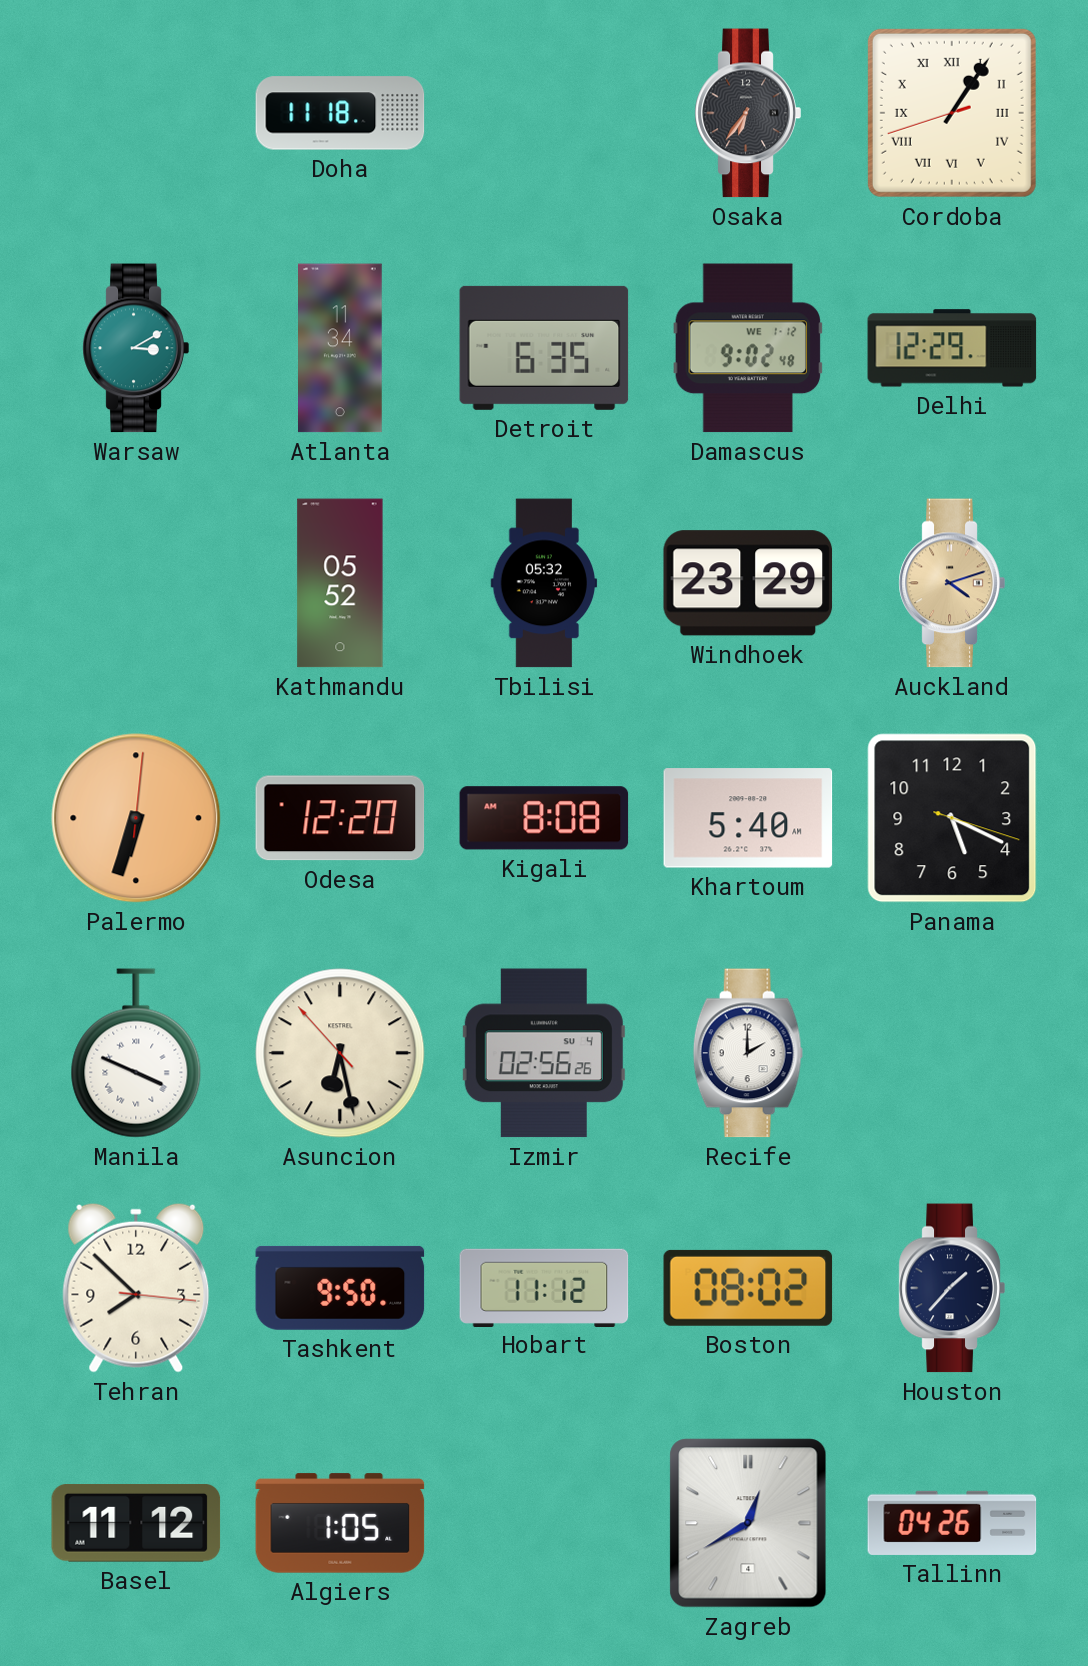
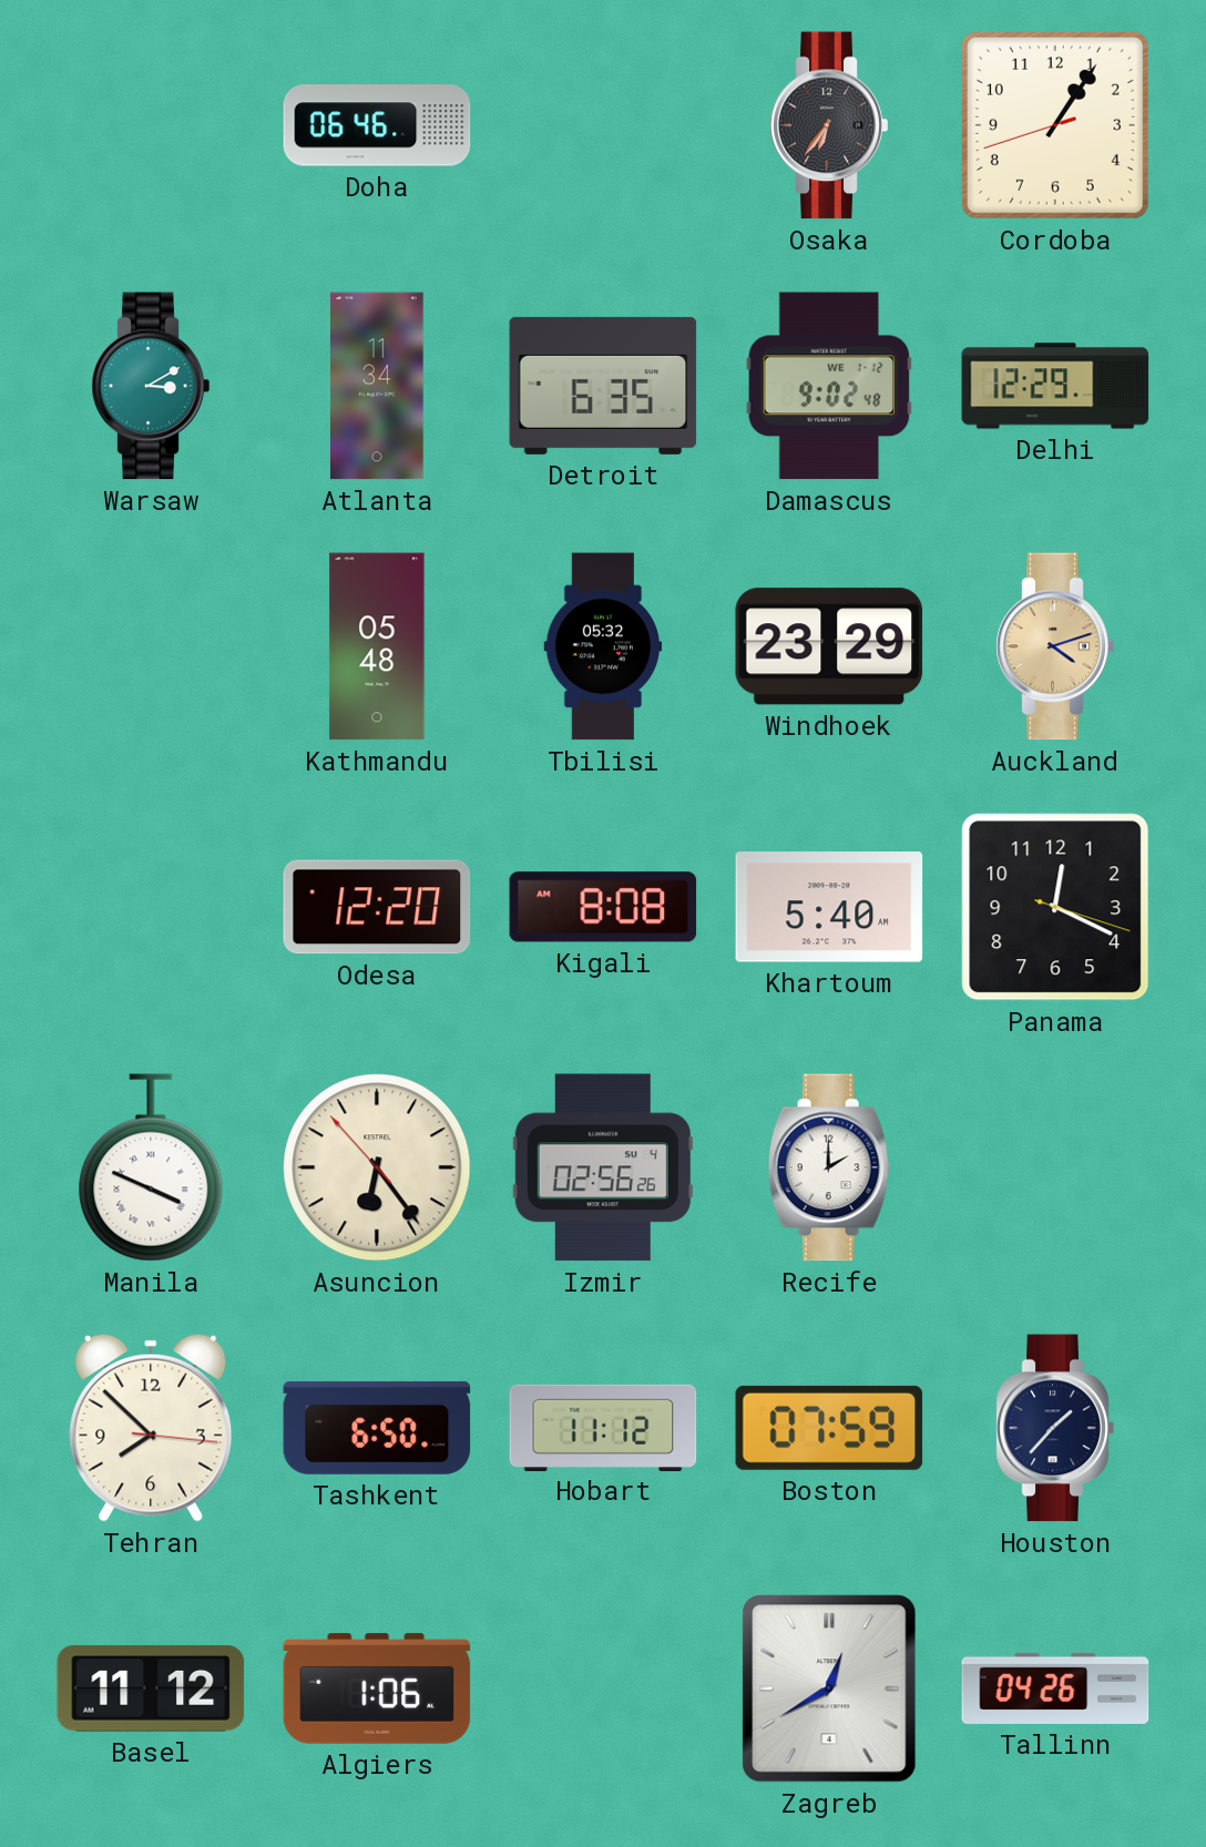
Doha: 11:18 -> 06:46 (377, 125)
Cordoba numerals: Roman -> Arabic (1055, 125)
Kathmandu: 05:52 -> 05:48 (377, 646)
Palermo: 6:33 -> none (136, 818)
Panama: 5:19 -> 12:19 (1055, 907)
Asuncion: 6:27 -> 6:23 (377, 1167)
Tashkent: 9:50 -> 6:50 (377, 1428)
Boston: 08:02 -> 07:59 (829, 1428)
Algiers: 1:05 -> 1:06 (377, 1688)
